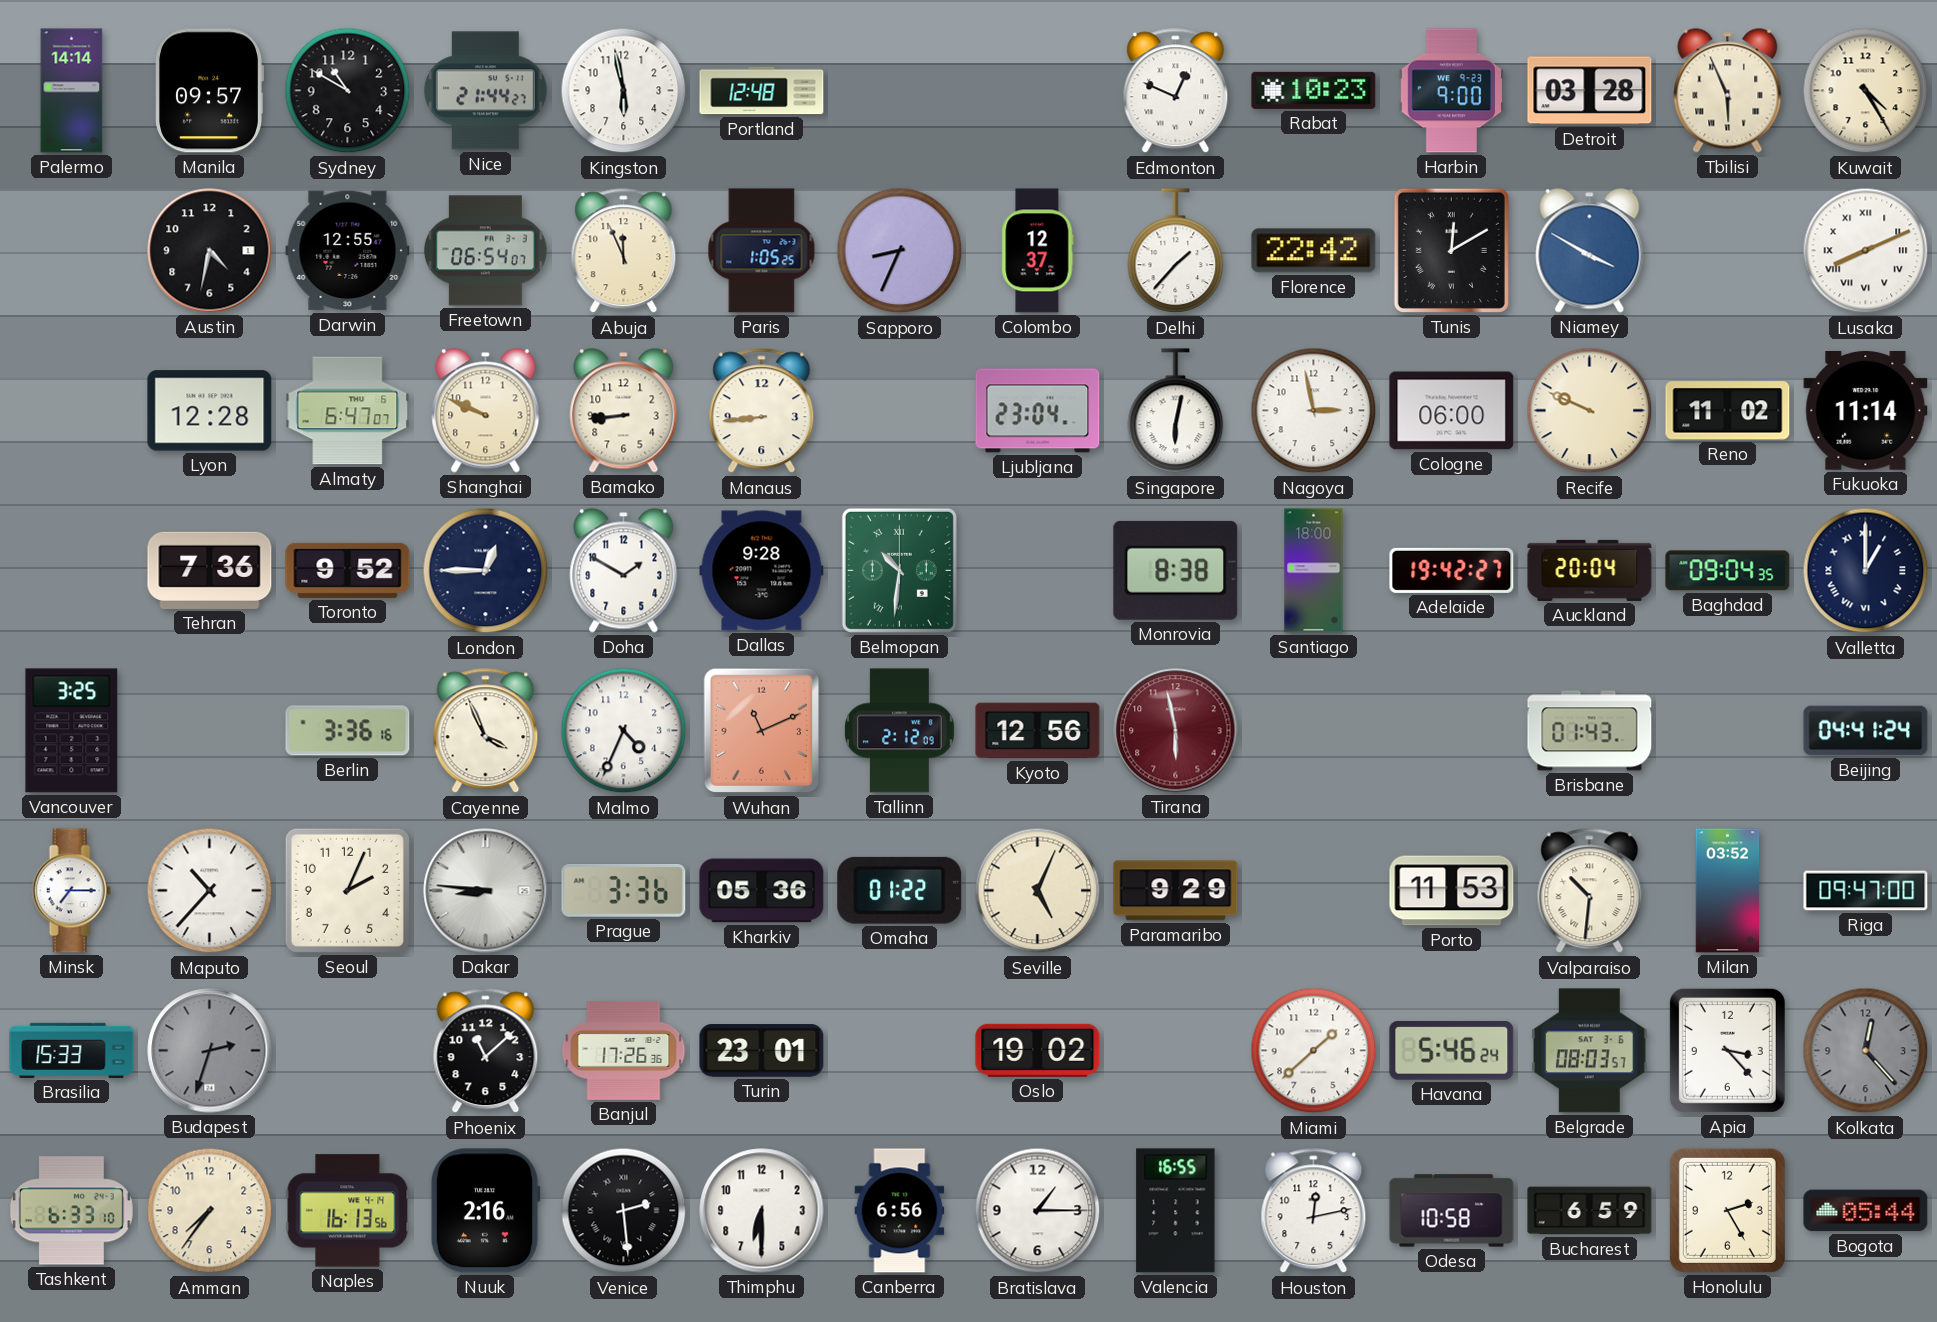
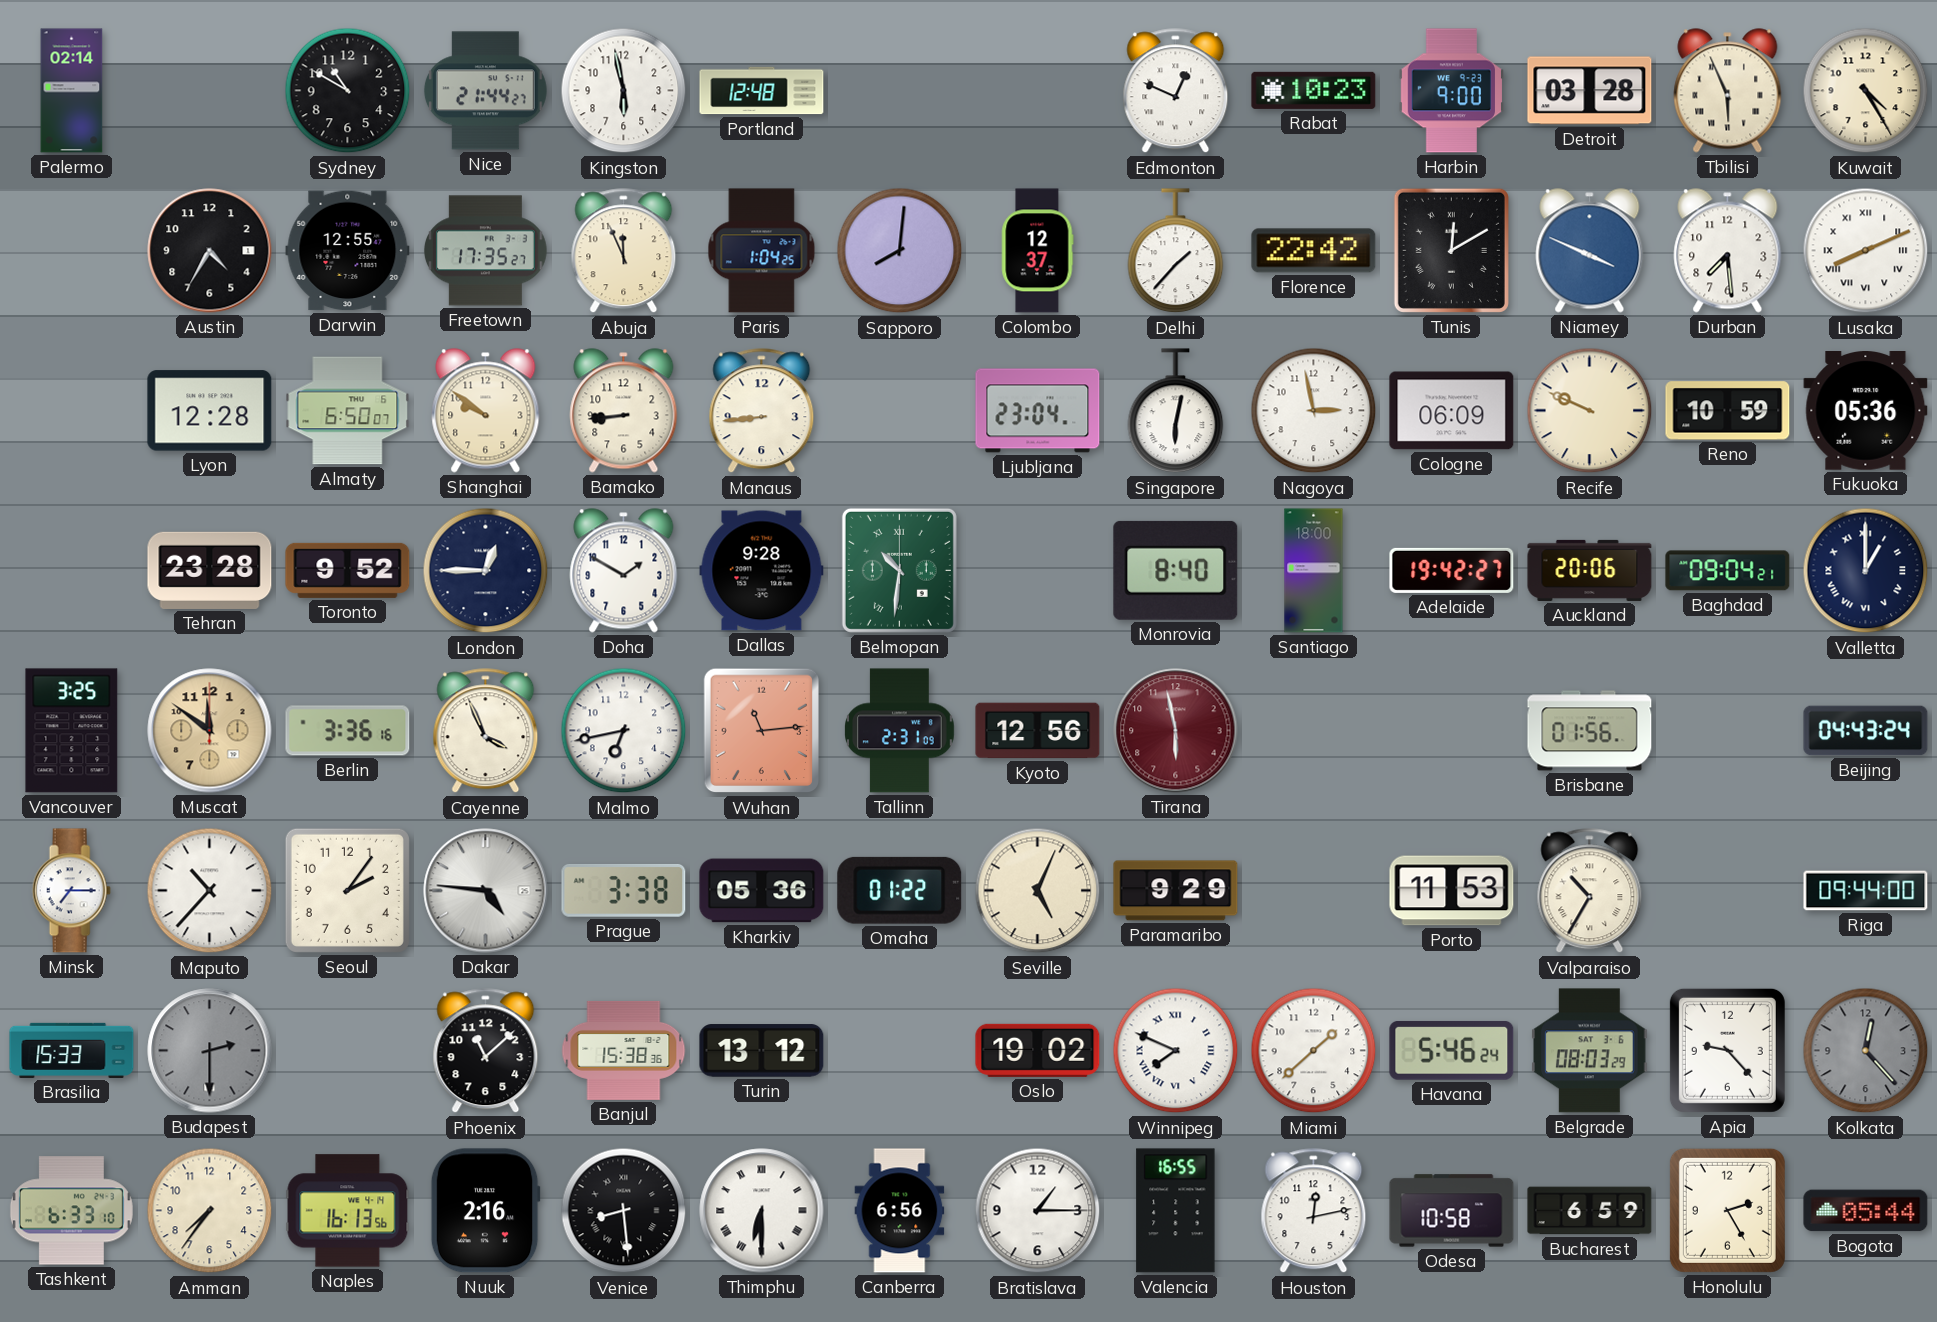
Palermo: 14:14 -> 02:14 (72, 91)
Manila: 09:57 -> none (209, 91)
Austin: 4:32 -> 4:35 (210, 251)
Freetown: 06:54 -> 17:35 (485, 251)
Paris: 1:05 -> 1:04 (762, 251)
Sapporo: 8:34 -> 8:01 (900, 251)
Niamey: 3:50 -> 3:49 (1590, 251)
Durban: none -> 7:29 (1728, 251)
Almaty: 6:47 -> 6:50 (348, 411)
Shanghai: 9:49 -> 9:51 (486, 411)
Cologne: 06:00 -> 06:09 (1452, 411)
Reno: 11:02 -> 10:59 (1728, 411)
Fukuoka: 11:14 -> 05:36 (1866, 411)
Tehran: 7:36 -> 23:28 (210, 570)
Monrovia: 8:38 -> 8:40 (1176, 570)
Auckland: 20:04 -> 20:06 (1590, 570)
Baghdad: 09:04:35 -> 09:04:21 (1728, 571)
Muscat: none -> 11:51 (210, 731)
Malmo: 4:34 -> 6:43 (624, 731)
Wuhan: 11:11 -> 11:14 (762, 731)
Tallinn: 2:12 -> 2:31 (900, 731)
Brisbane: 01:43 -> 01:56 (1590, 731)
Beijing: 04:41 -> 04:43 (1866, 731)
Seoul: 2:04 -> 2:06 (347, 890)
Dakar: 8:46 -> 4:46 (486, 891)
Prague: 3:36 -> 3:38 (624, 890)
Valparaiso: 10:31 -> 10:35 (1590, 891)
Milan: 03:52 -> none (1728, 891)
Riga: 09:47 -> 09:44 (1866, 891)
Budapest: 2:33 -> 2:30 (210, 1051)
Banjul: 17:26 -> 15:38 (624, 1050)
Turin: 23:01 -> 13:12 (762, 1051)
Winnipeg: none -> 7:49 (1176, 1051)
Belgrade: 08:03:57 -> 08:03:29 (1590, 1051)
Apia: 3:23 -> 9:23 (1727, 1050)
Venice: 2:29 -> 8:29 (624, 1211)
Thimphu numerals: Arabic -> Roman (762, 1211)
